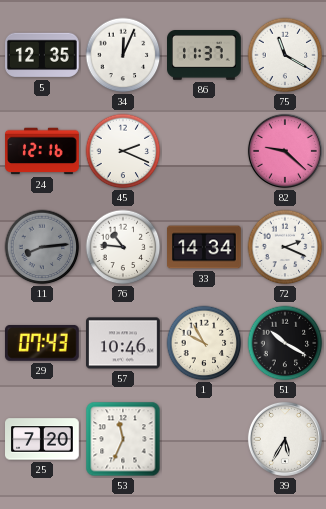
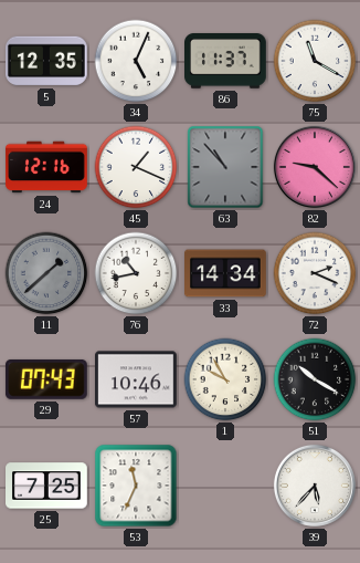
34: 12:04 -> 5:04 (136, 61)
45: 2:19 -> 1:19 (136, 167)
63: none -> 10:53 (225, 167)
11: 8:14 -> 1:38 (46, 273)
76: 10:46 -> 10:43 (136, 273)
25: 7:20 -> 7:25 (47, 486)
39: 5:35 -> 5:37 (315, 486)
